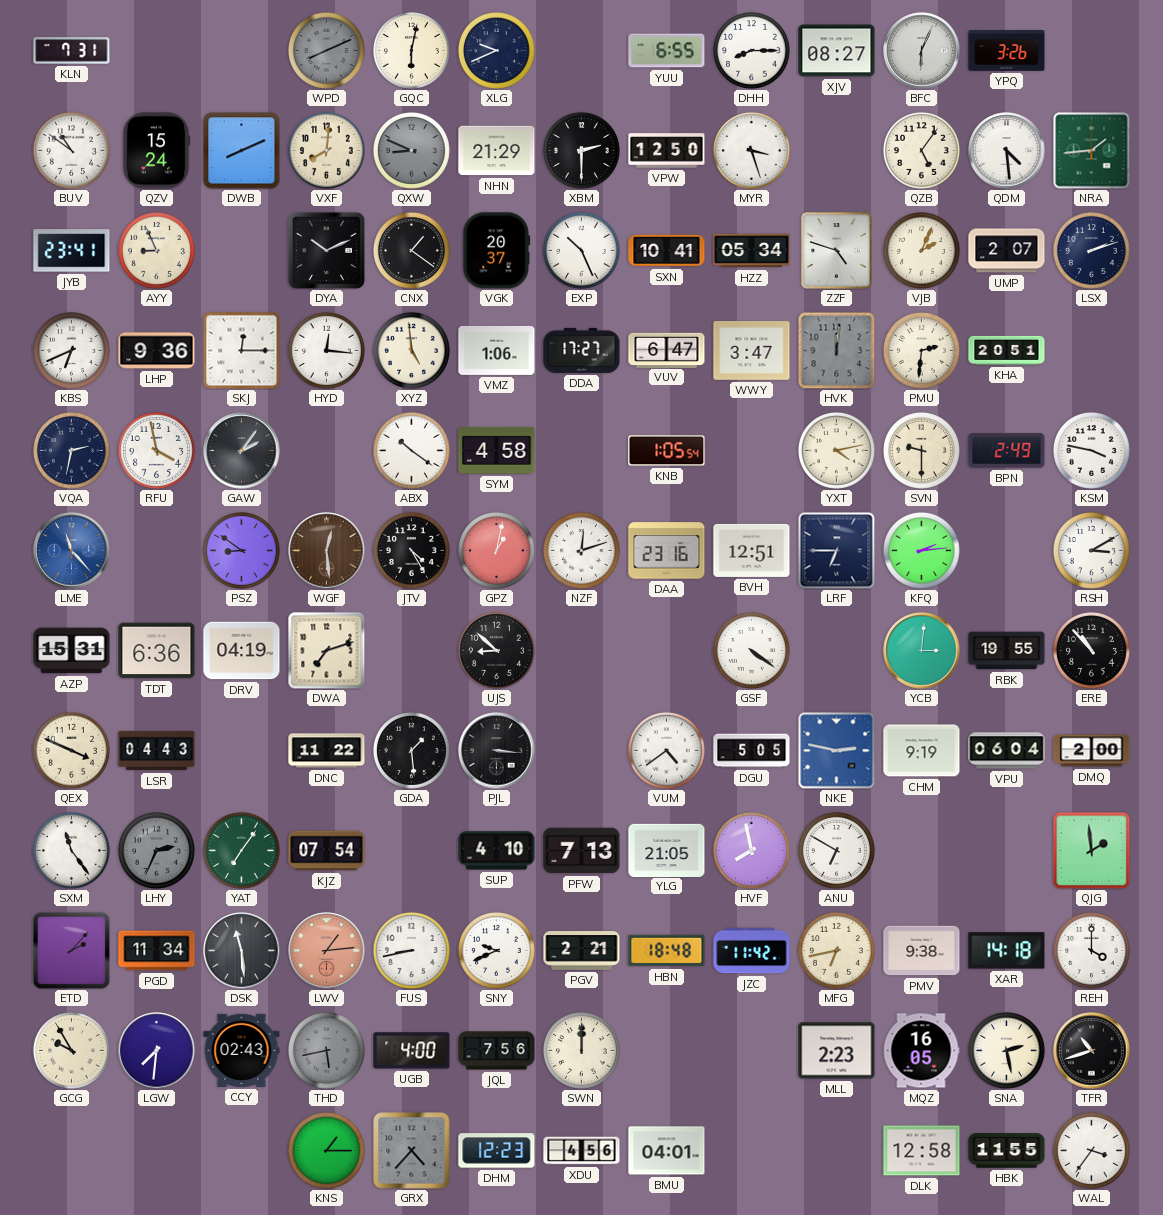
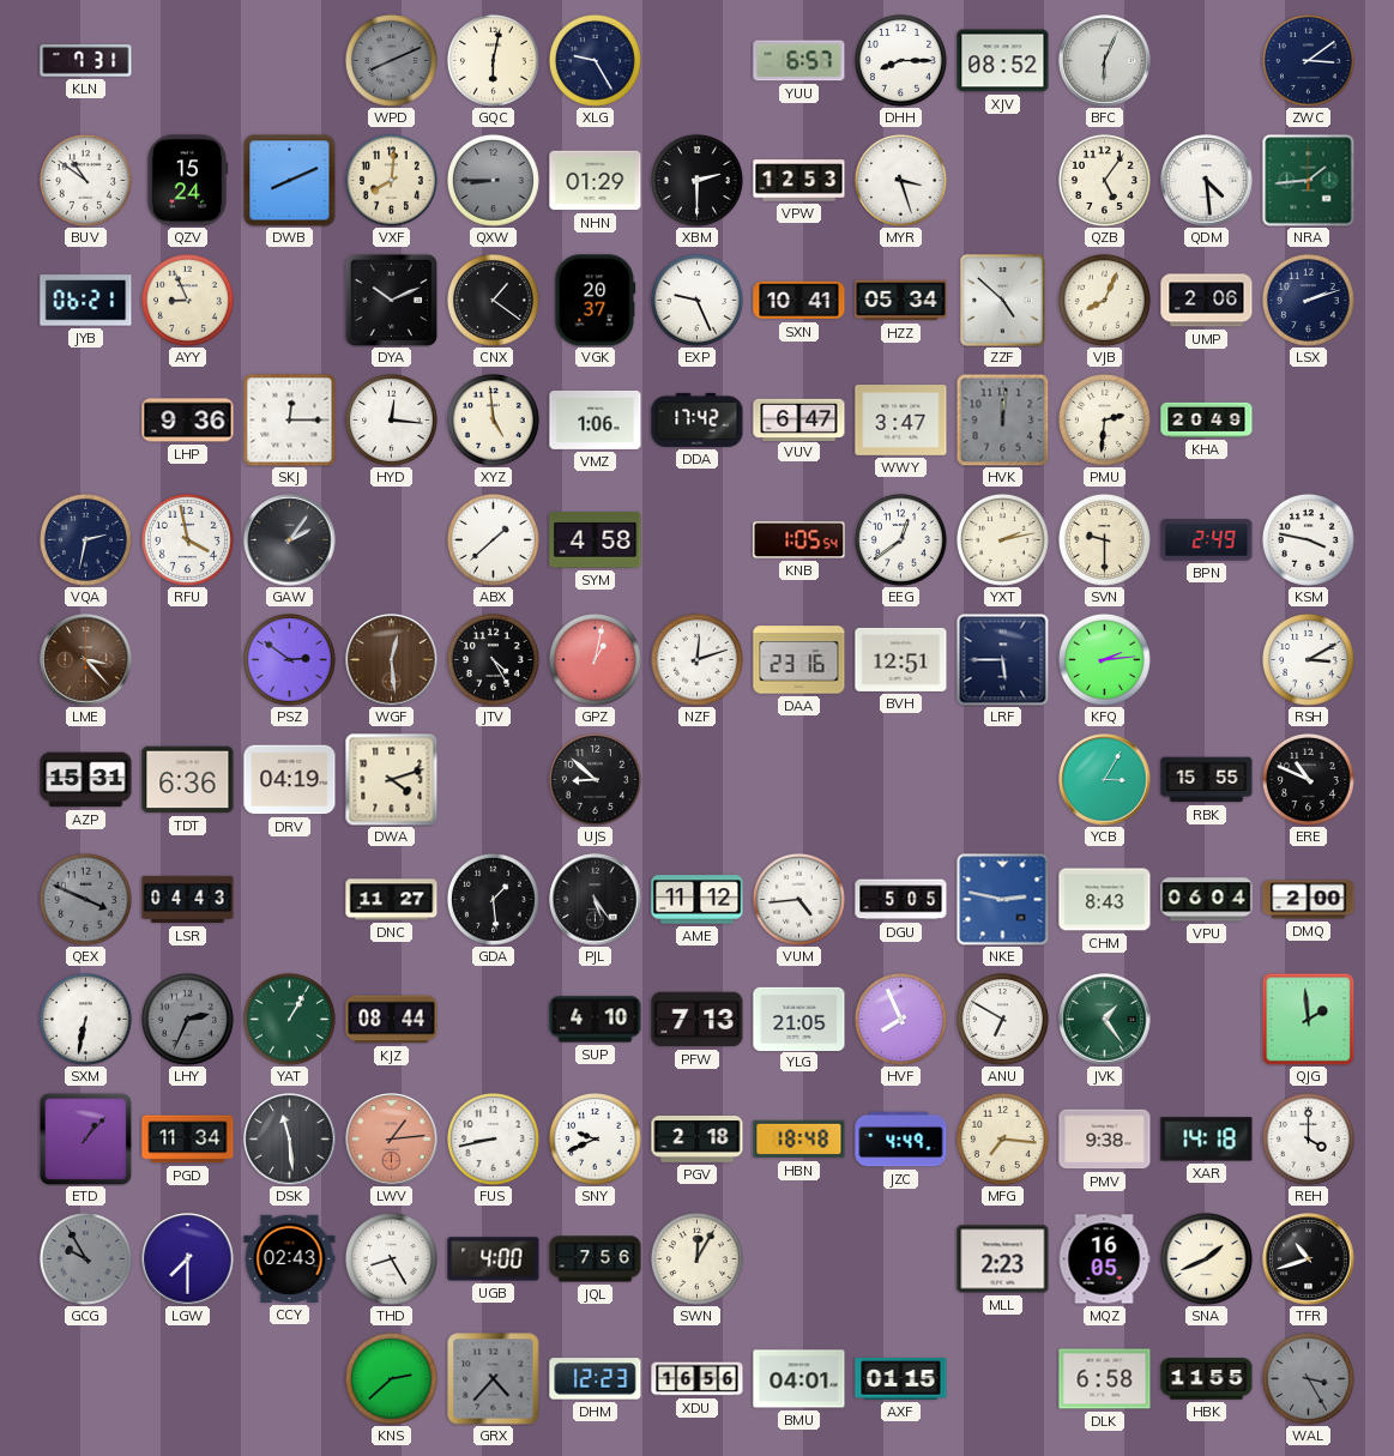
XLG: 9:41 -> 9:25 (595, 60)
YUU: 6:55 -> 6:57 (799, 61)
XJV: 08:27 -> 08:52 (1003, 61)
YPQ: 3:26 -> none (1007, 51)
ZWC: none -> 3:09 (1308, 60)
QXW: 8:49 -> 8:45 (493, 180)
NHN: 21:29 -> 01:29 (596, 181)
VPW: 12:50 -> 12:53 (799, 181)
JYB: 23:41 -> 06:21 (86, 301)
EXP: 10:26 -> 9:26 (696, 300)
ZZF: 4:48 -> 4:52 (1003, 301)
VJB: 2:04 -> 8:04 (1104, 300)
UMP: 2:07 -> 2:06 (1207, 301)
KBS: 6:41 -> none (71, 350)
DDA: 17:27 -> 17:42 (698, 419)
KHA: 20:51 -> 20:49 (1207, 419)
ABX: 10:21 -> 1:38 (493, 539)
EEG: none -> 12:39 (900, 539)
YXT: 4:13 -> 2:13 (1002, 539)
LME: 11:23 -> 3:23 (86, 660)
LME dial: blue -> brown (86, 660)
PSZ: 8:51 -> 2:51 (289, 659)
LRF: 6:45 -> 5:45 (1003, 660)
DWA: 7:12 -> 4:12 (391, 779)
GSF: 4:21 -> none (751, 650)
YCB: 3:01 -> 3:05 (1105, 780)
RBK: 19:55 -> 15:55 (1207, 780)
ERE: 10:53 -> 10:49 (1308, 779)
QEX dial: cream -> grey (85, 899)
DNC: 11:22 -> 11:27 (392, 900)
PJL: 3:16 -> 5:24 (596, 900)
AME: none -> 11:12 (698, 900)
VUM: 4:39 -> 4:44 (798, 899)
CHM: 9:19 -> 8:43 (1105, 900)
SXM: 11:24 -> 6:32 (85, 1019)
YAT: 7:06 -> 1:05 (289, 1019)
KJZ: 07:54 -> 08:44 (392, 1020)
HVF: 7:58 -> 7:56 (900, 1019)
JVK: none -> 1:24 (1105, 1020)
ETD: 2:07 -> 1:07 (85, 1138)
PGV: 2:21 -> 2:18 (698, 1140)
JZC: 11:42 -> 4:49 (901, 1140)
MFG: 6:43 -> 7:16 (1002, 1138)
GCG dial: cream -> grey (85, 1258)
LGW: 7:31 -> 7:30 (188, 1259)
THD: 5:43 -> 8:25 (391, 1258)
THD dial: grey -> white (391, 1258)
SWN: 12:00 -> 12:05 (696, 1258)
SNA: 2:28 -> 1:41 (1206, 1258)
KNS: 1:15 -> 2:38 (391, 1378)
XDU: 4:56 -> 16:56 (698, 1379)
AXF: none -> 01:15 (901, 1379)
DLK: 12:58 -> 6:58 (1105, 1379)
WAL: 3:36 -> 3:25 (1308, 1378)
WAL dial: white -> grey (1308, 1378)
